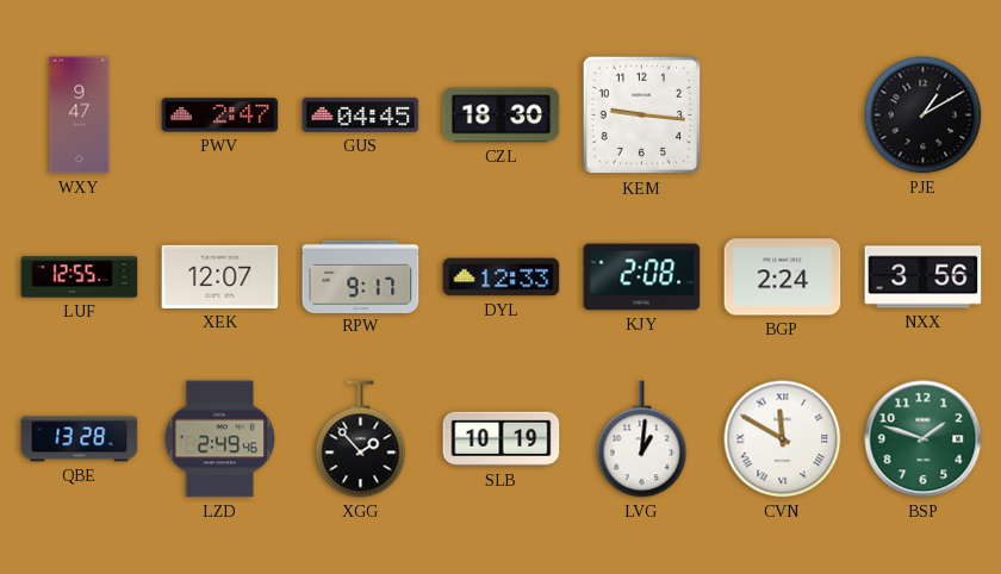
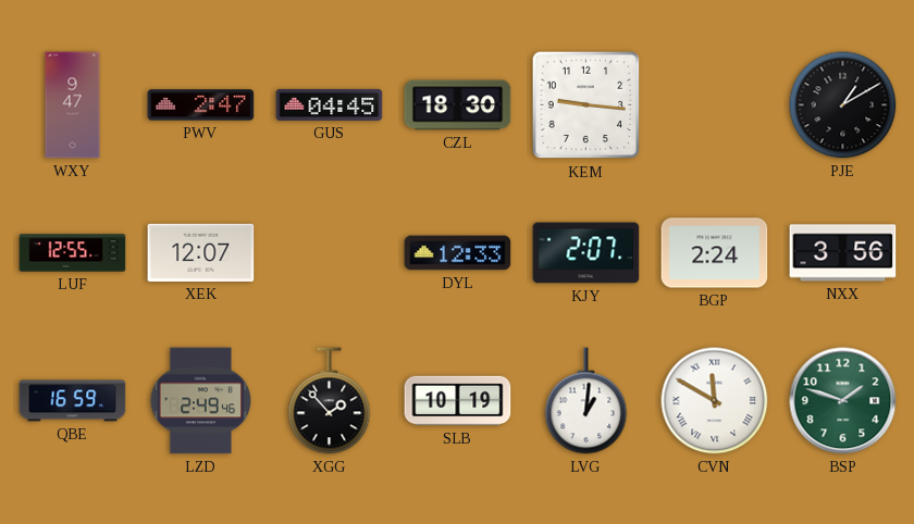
RPW: 9:17 -> none (361, 276)
KJY: 2:08 -> 2:07 (586, 253)
QBE: 13:28 -> 16:59 (73, 401)
